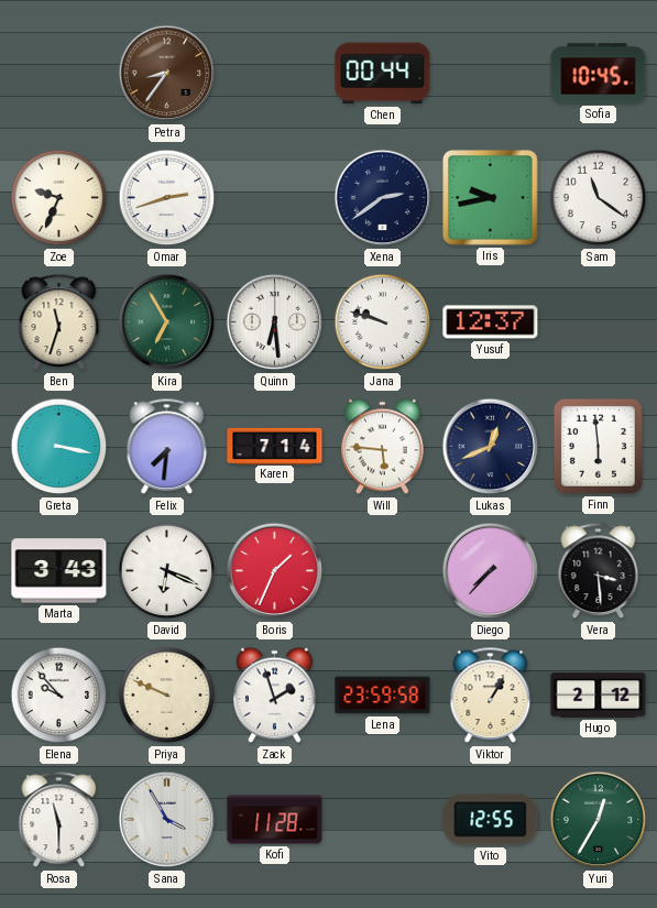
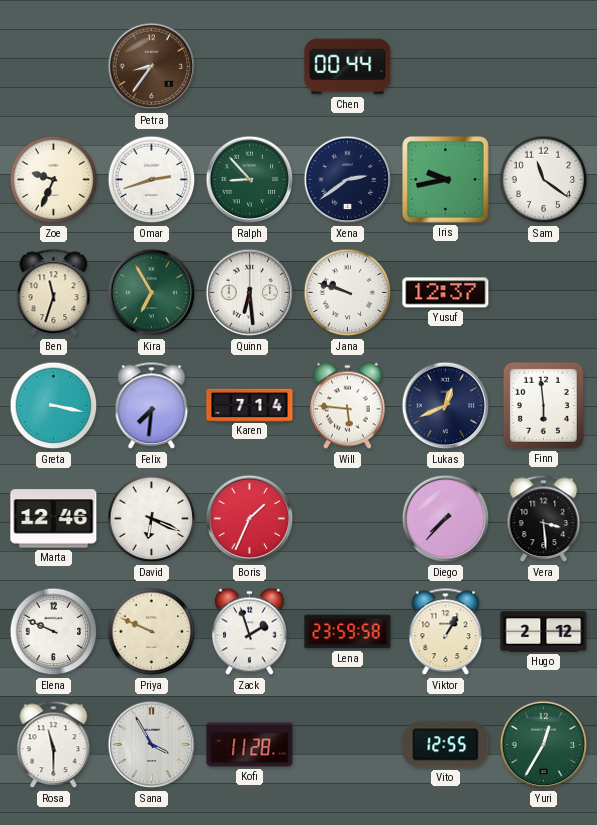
Sofia: 10:45 -> none (599, 74)
Ralph: none -> 8:53 (250, 180)
Marta: 3:43 -> 12:46 (54, 519)
Elena: 9:53 -> 9:49 (54, 632)
